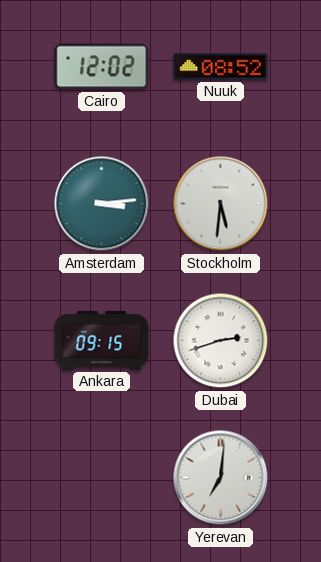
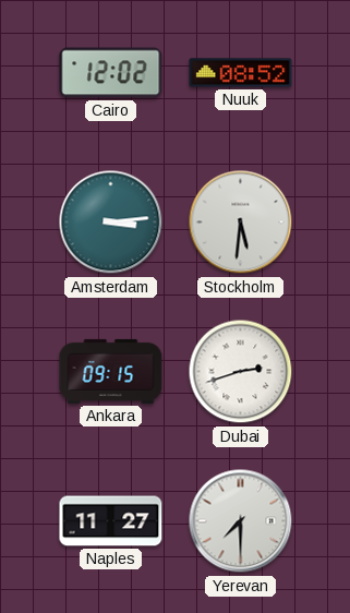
Naples: none -> 11:27 (111, 521)
Yerevan: 7:01 -> 7:30 (241, 521)
